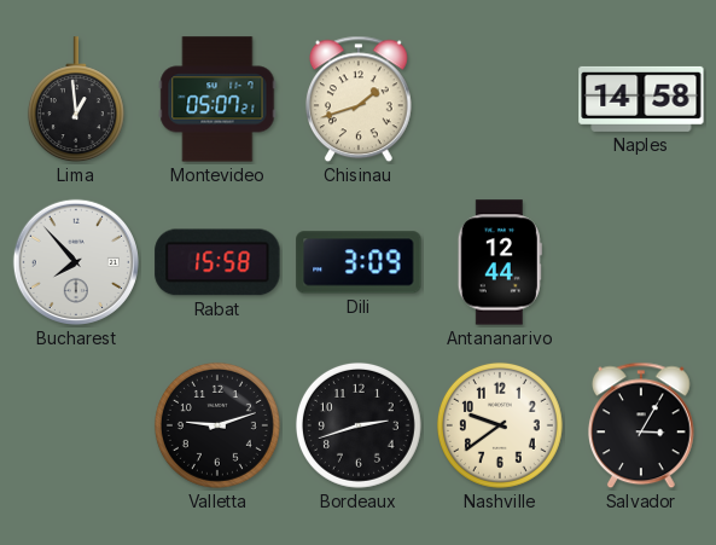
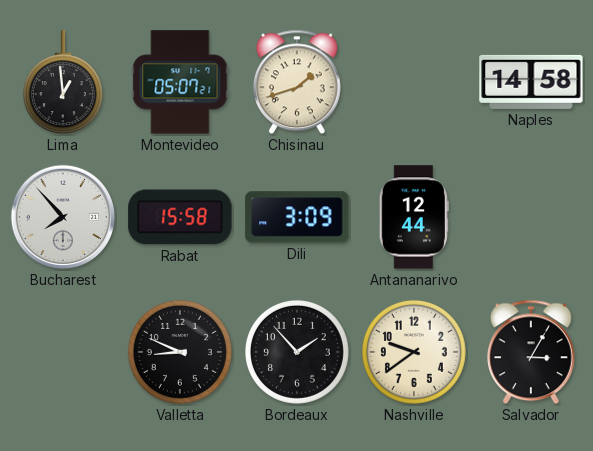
Valletta: 9:12 -> 8:49 (180, 352)
Bordeaux: 2:42 -> 1:53 (297, 352)
